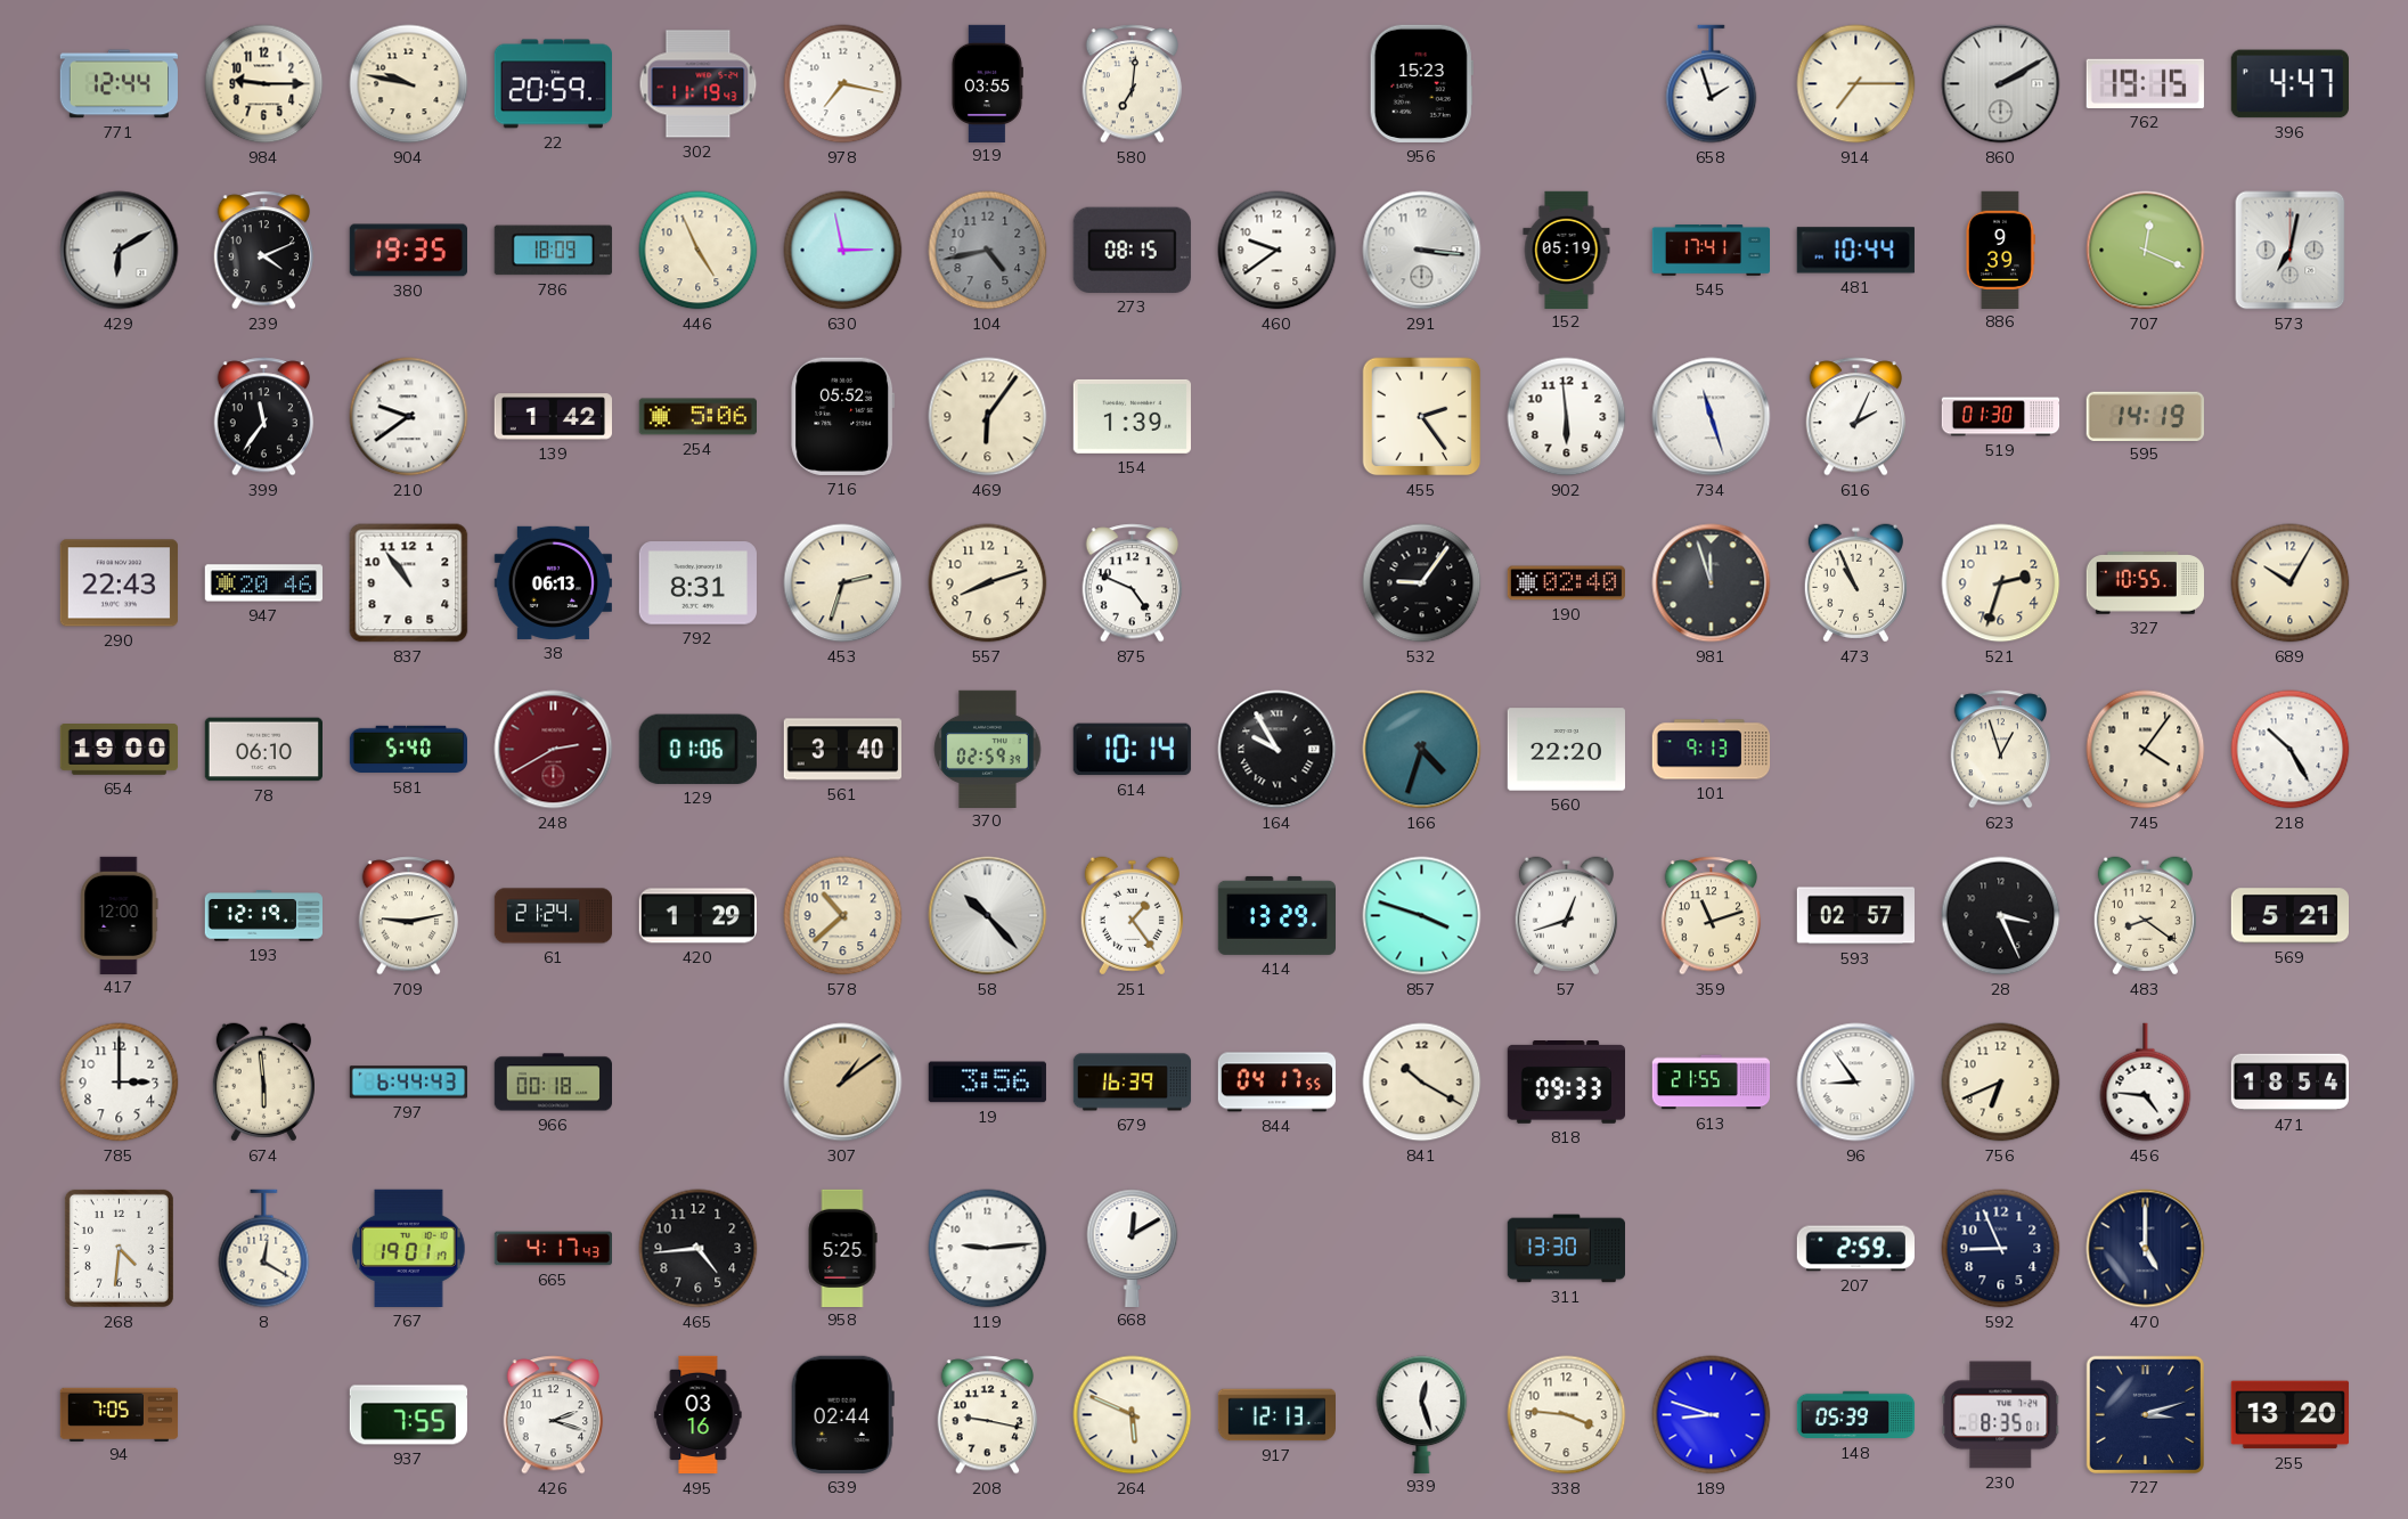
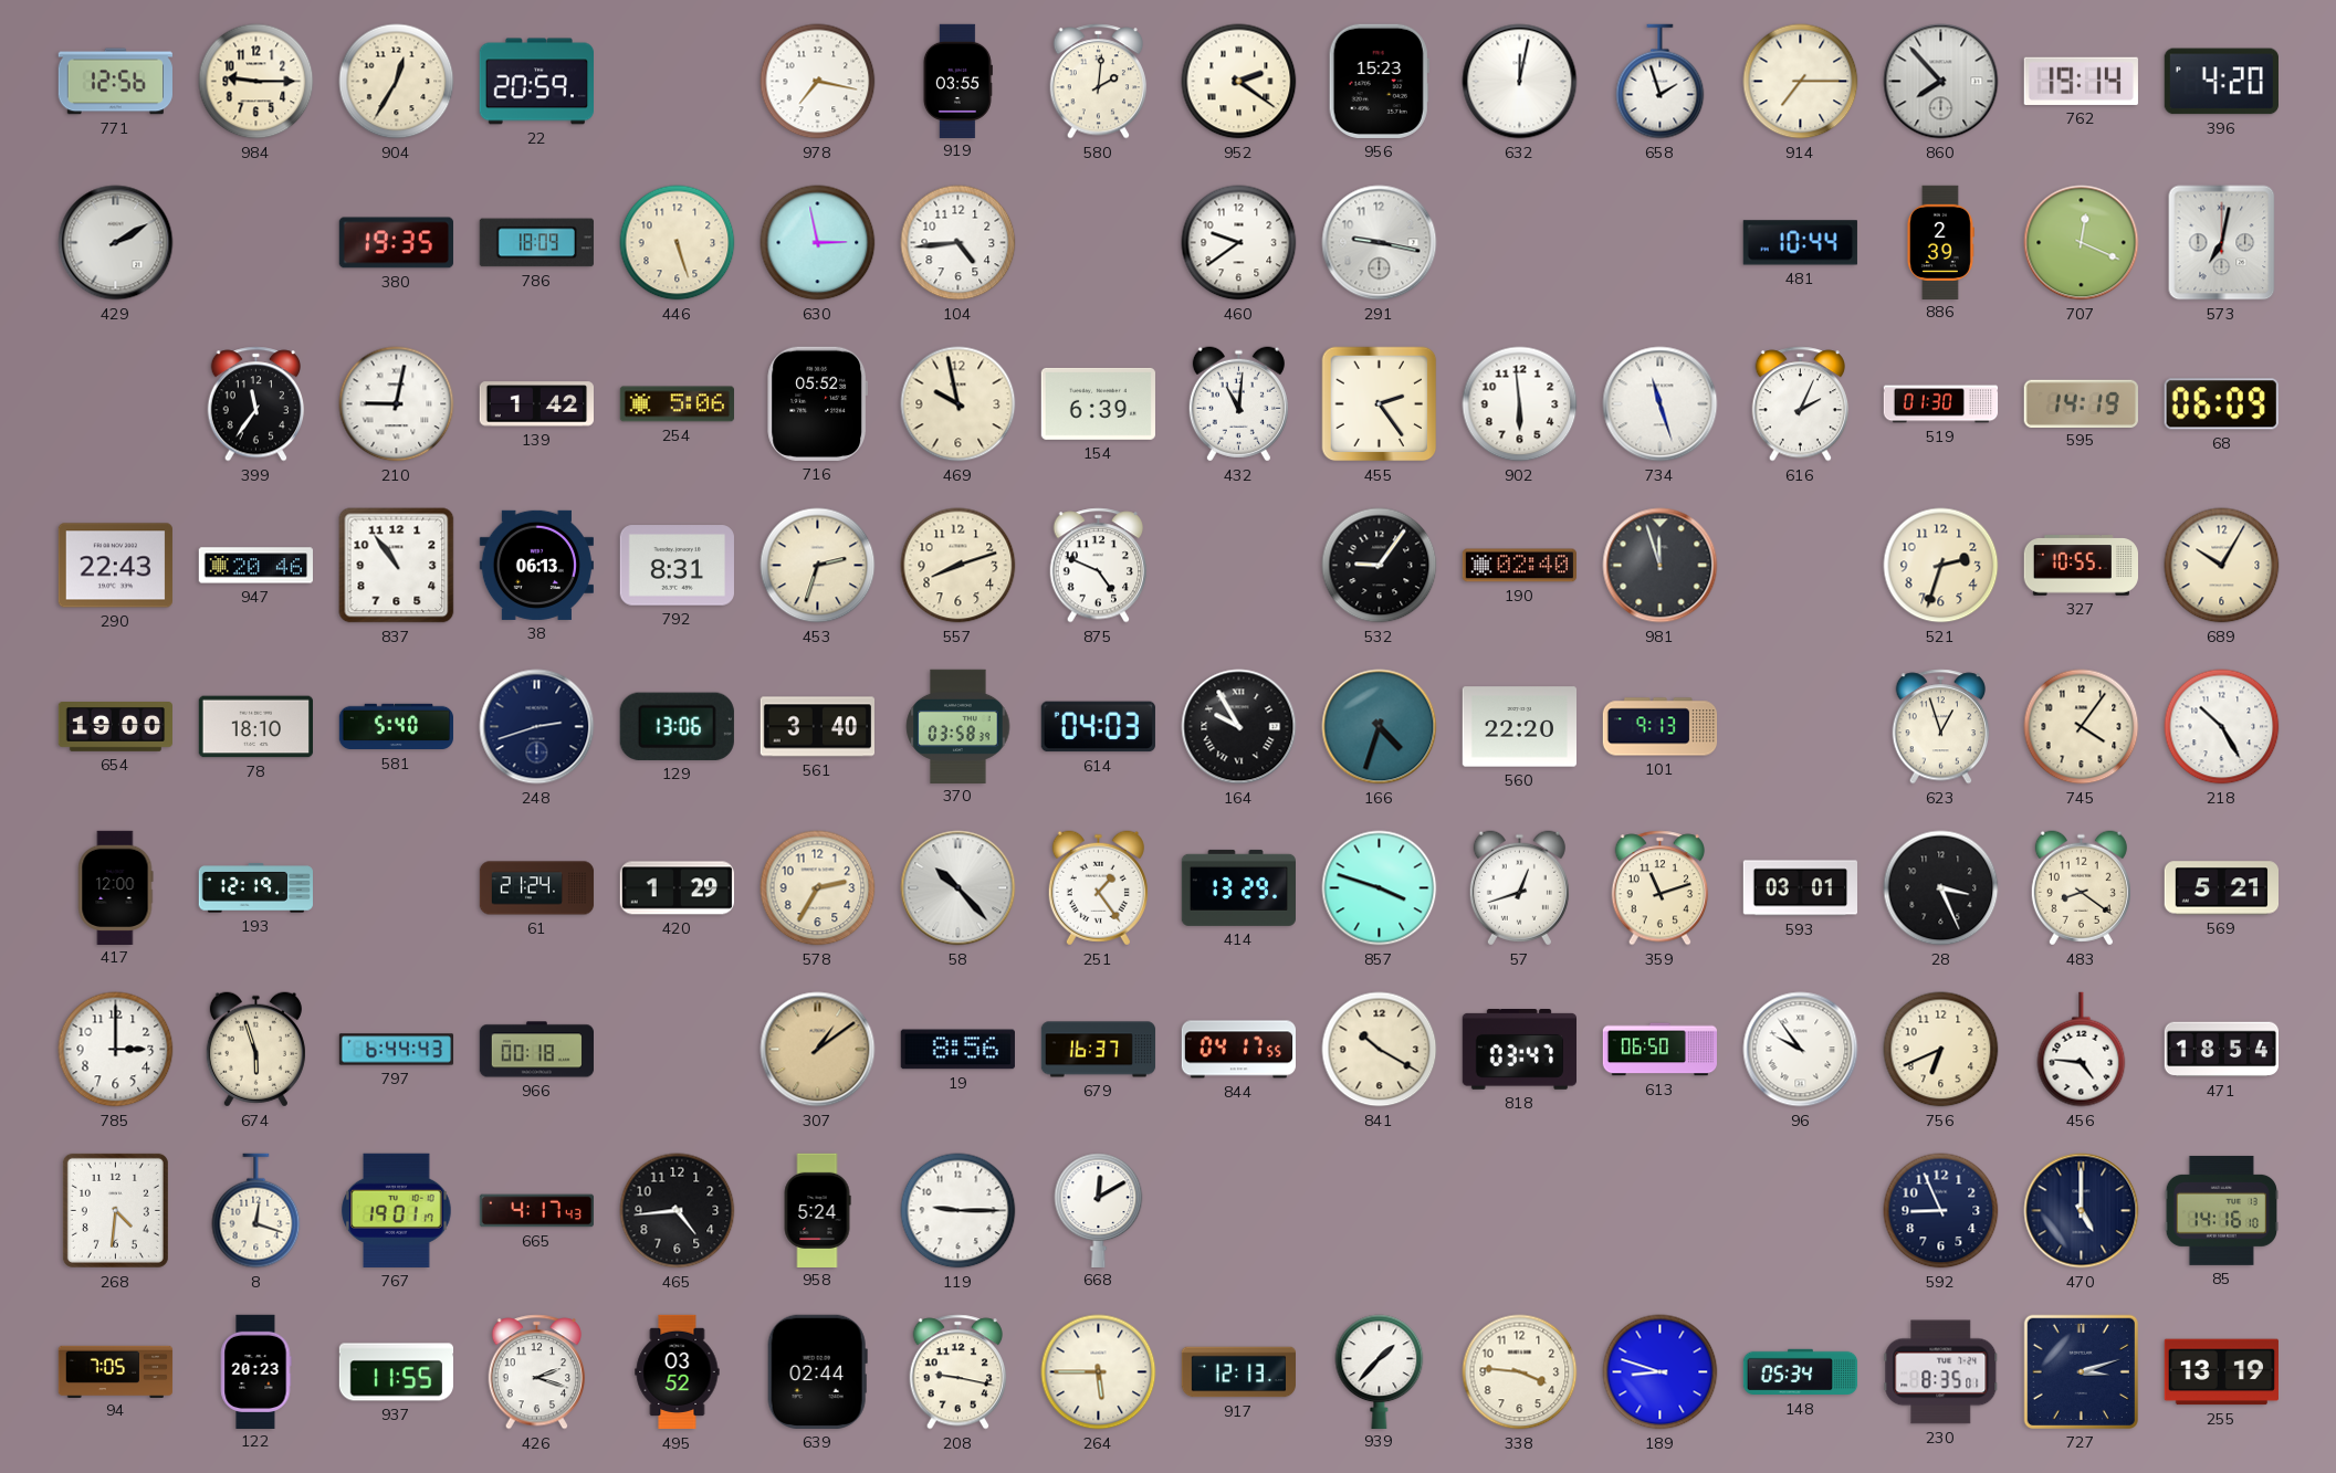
771: 12:44 -> 12:56 (115, 82)
904: 9:47 -> 12:35 (397, 82)
302: 11:19 -> none (699, 84)
580: 7:01 -> 2:01 (1099, 82)
952: none -> 2:21 (1239, 82)
632: none -> 12:02 (1520, 82)
860: 2:10 -> 7:53 (1941, 82)
762: 19:15 -> 19:14 (2081, 81)
396: 4:47 -> 4:20 (2221, 82)
429: 6:10 -> 2:10 (116, 243)
239: 4:11 -> none (264, 251)
446: 4:56 -> 5:27 (678, 243)
104: 4:43 -> 4:44 (959, 243)
104 dial: grey -> white (959, 243)
273: 08:15 -> none (1132, 250)
291: 3:16 -> 9:17 (1380, 243)
152: 05:19 -> none (1567, 250)
545: 17:41 -> none (1711, 251)
886: 9:39 -> 2:39 (1940, 242)
210: 9:39 -> 9:02 (397, 404)
469: 6:06 -> 9:58 (959, 404)
154: 1:39 -> 6:39 (1098, 403)
432: none -> 11:01 (1238, 404)
68: none -> 06:09 (2221, 404)
473: 10:56 -> none (1855, 583)
78: 06:10 -> 18:10 (255, 727)
248: 2:40 -> 2:42 (537, 727)
248 dial: burgundy -> navy (537, 727)
129: 01:06 -> 13:06 (677, 726)
370: 02:59 -> 03:58 (959, 726)
614: 10:14 -> 04:03 (1098, 727)
709: 9:13 -> none (409, 916)
578: 10:38 -> 2:35 (818, 888)
593: 02:57 -> 03:01 (1800, 888)
674: 5:59 -> 5:57 (255, 1050)
19: 3:56 -> 8:56 (957, 1050)
679: 16:39 -> 16:37 (1099, 1050)
818: 09:33 -> 03:47 (1519, 1050)
613: 21:55 -> 06:50 (1659, 1050)
96: 8:54 -> 9:54 (1801, 1050)
8: 12:20 -> 12:18 (256, 1211)
958: 5:25 -> 5:24 (817, 1210)
119: 9:14 -> 9:15 (959, 1211)
311: 13:30 -> none (1566, 1249)
207: 2:59 -> none (1855, 1249)
85: none -> 14:16 (2221, 1210)
122: none -> 20:23 (256, 1371)
937: 7:55 -> 11:55 (396, 1372)
495: 03:16 -> 03:52 (678, 1372)
264: 5:49 -> 5:45 (1099, 1372)
939: 12:27 -> 1:37 (1380, 1371)
148: 05:39 -> 05:34 (1801, 1372)
255: 13:20 -> 13:19 (2221, 1372)
